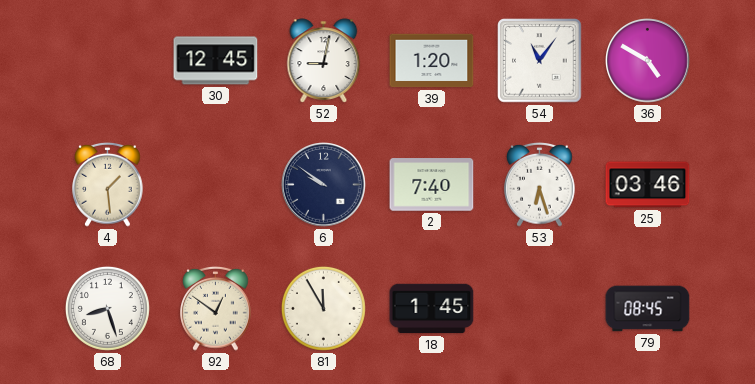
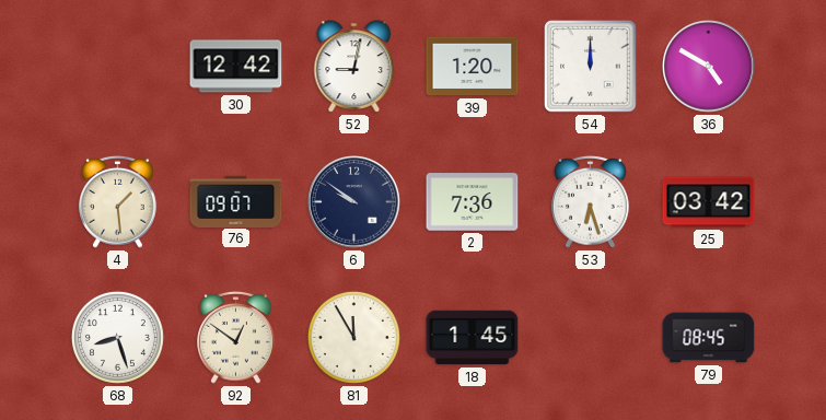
30: 12:45 -> 12:42 (236, 67)
54: 11:06 -> 12:00 (591, 67)
76: none -> 09:07 (236, 201)
2: 7:40 -> 7:36 (473, 202)
25: 03:46 -> 03:42 (709, 202)
